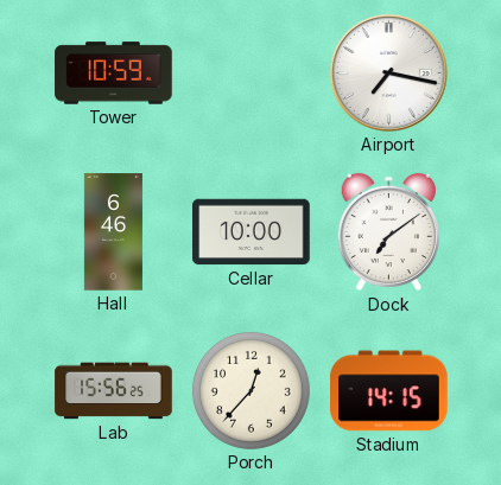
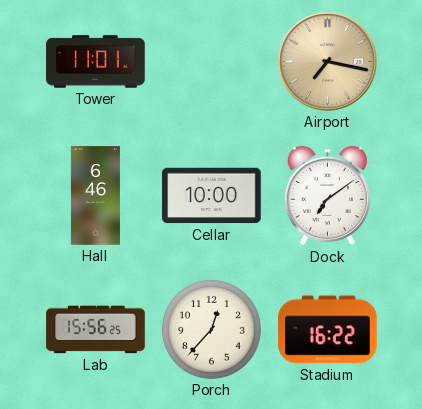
Tower: 10:59 -> 11:01 (96, 62)
Airport dial: white -> champagne (327, 61)
Stadium: 14:15 -> 16:22 (328, 330)
